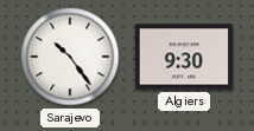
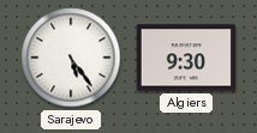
Sarajevo: 10:24 -> 5:24 (71, 58)
